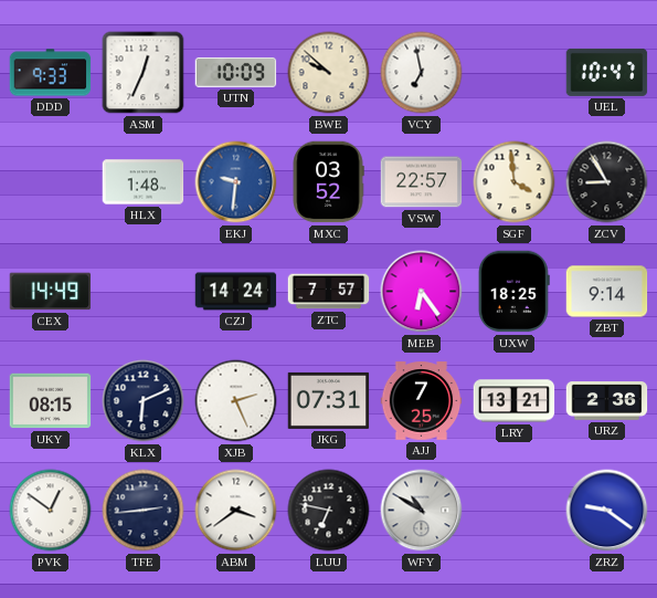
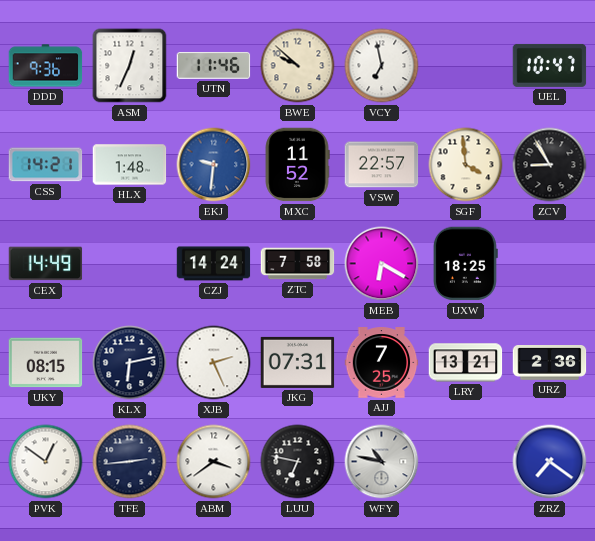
DDD: 9:33 -> 9:36 (46, 66)
UTN: 10:09 -> 11:46 (214, 65)
CSS: none -> 14:21 (46, 165)
MXC: 03:52 -> 11:52 (297, 165)
ZTC: 7:57 -> 7:58 (298, 264)
MEB: 6:24 -> 6:20 (382, 264)
ZBT: 9:14 -> none (607, 292)
KLX: 6:11 -> 6:13 (130, 363)
WFY: 10:50 -> 10:47 (382, 462)
ZRZ: 9:21 -> 7:21 (550, 462)
